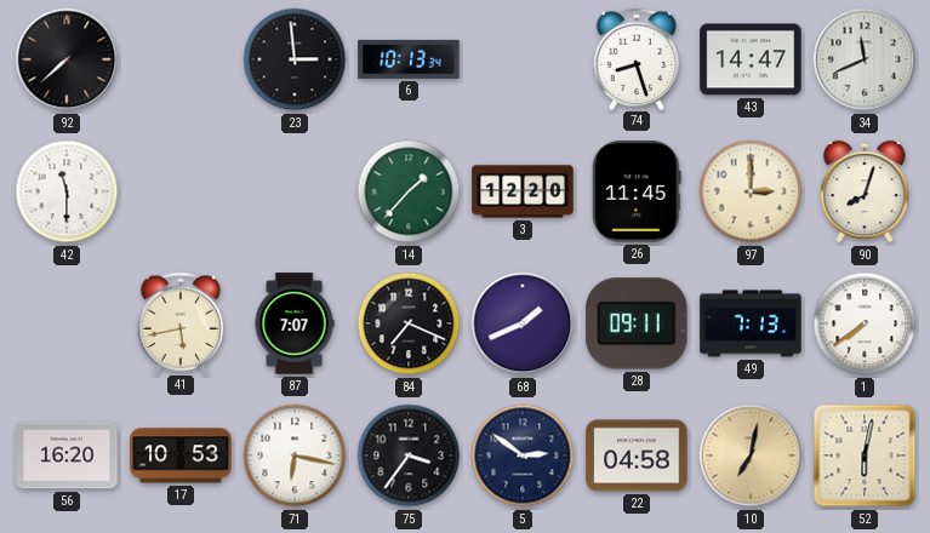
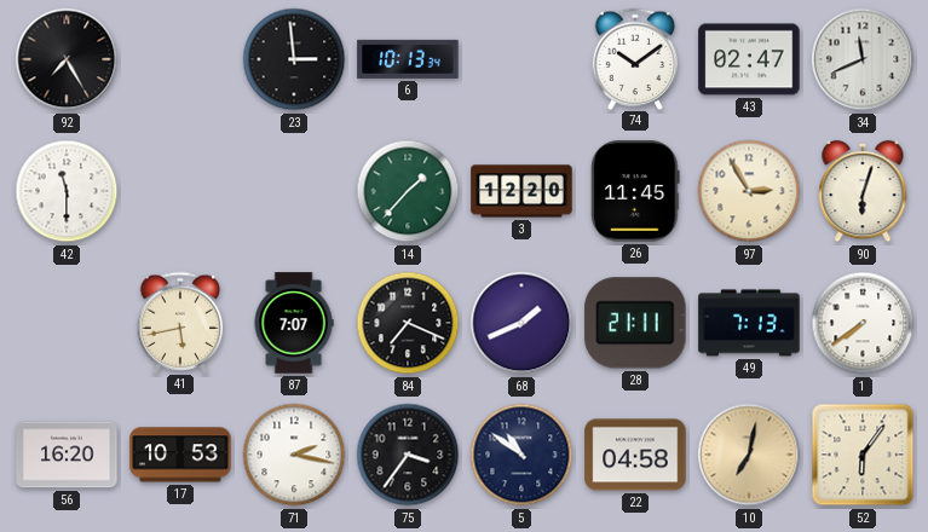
92: 7:38 -> 7:25 (67, 59)
74: 8:27 -> 10:09 (635, 58)
43: 14:47 -> 02:47 (749, 59)
97: 3:00 -> 2:55 (749, 191)
90: 8:03 -> 6:03 (863, 191)
28: 09:11 -> 21:11 (635, 323)
71: 6:17 -> 2:17 (294, 455)
5: 2:51 -> 10:51 (521, 455)
52: 6:02 -> 6:06 (863, 455)
